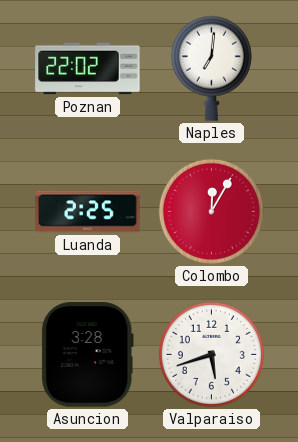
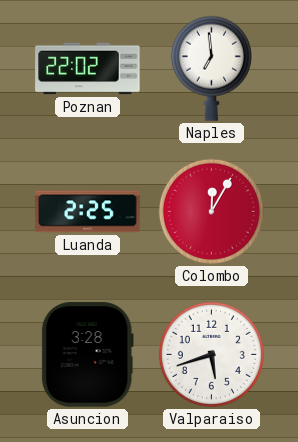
Naples: 7:01 -> 6:59 (211, 68)
